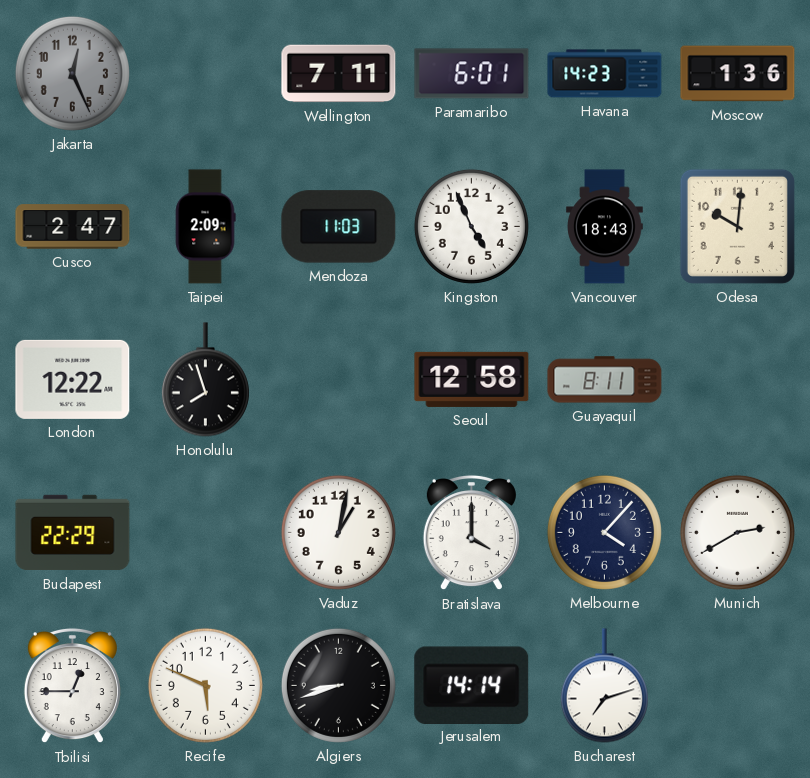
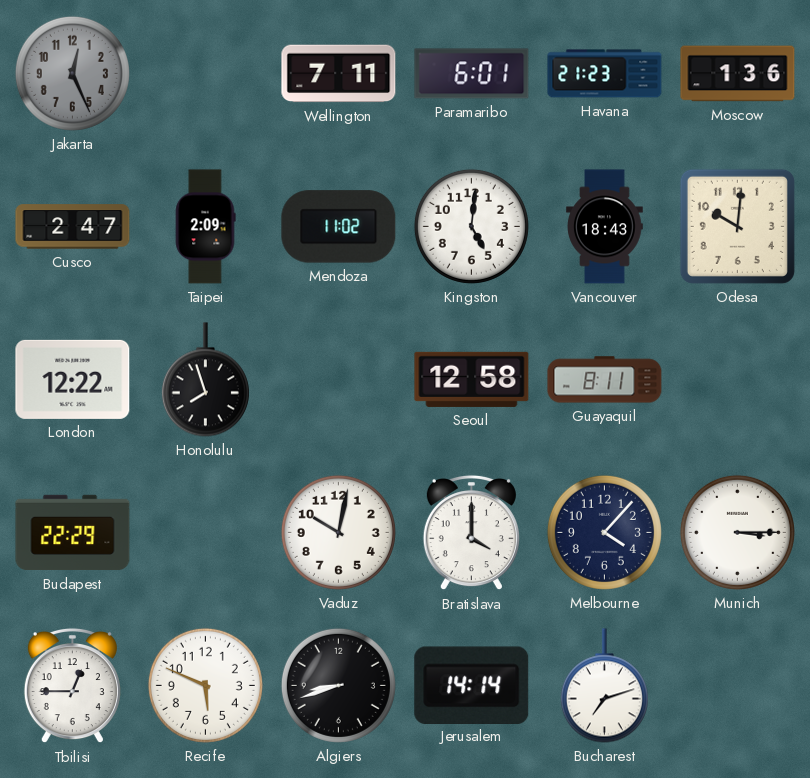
Havana: 14:23 -> 21:23 (605, 74)
Mendoza: 11:03 -> 11:02 (339, 227)
Kingston: 4:56 -> 5:01 (471, 226)
Vaduz: 1:02 -> 10:02 (338, 532)
Munich: 2:40 -> 3:15 (737, 532)
